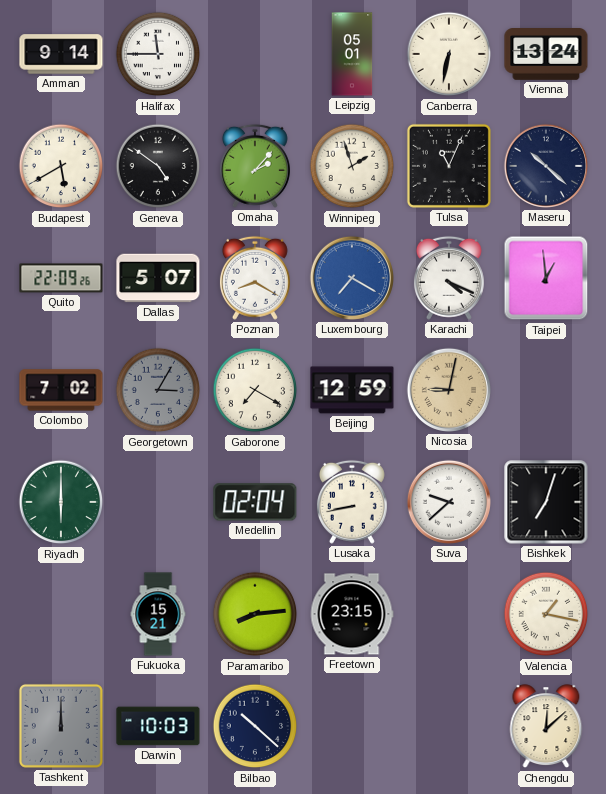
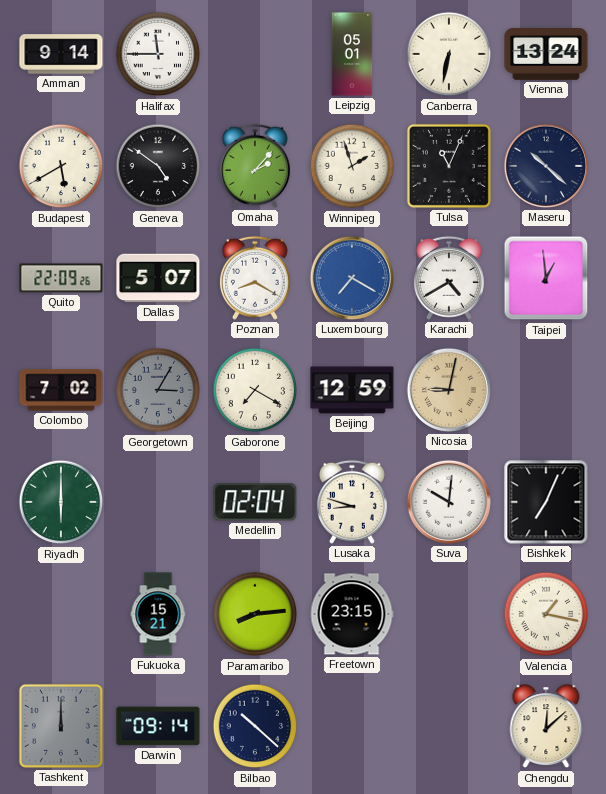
Karachi: 4:19 -> 4:40 (449, 278)
Lusaka: 8:43 -> 8:48 (352, 502)
Suva: 9:38 -> 10:01 (449, 502)
Bishkek: 7:03 -> 7:04 (546, 502)
Darwin: 10:03 -> 09:14 (158, 726)
